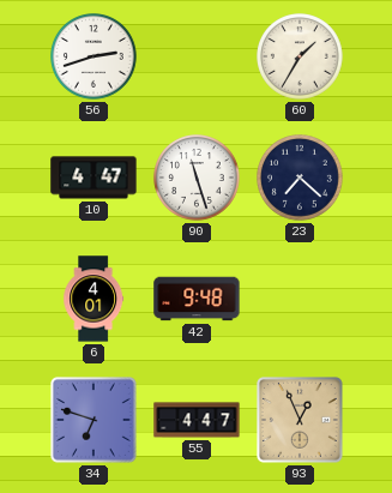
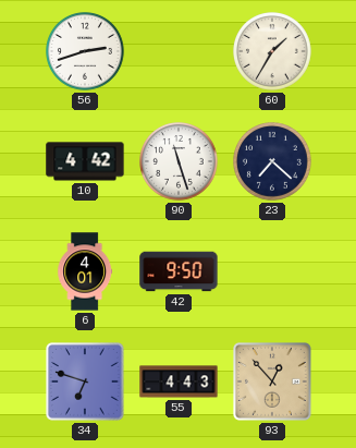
10: 4:47 -> 4:42 (85, 161)
42: 9:48 -> 9:50 (179, 271)
55: 4:47 -> 4:43 (179, 382)
93: 12:56 -> 12:53 (273, 383)
